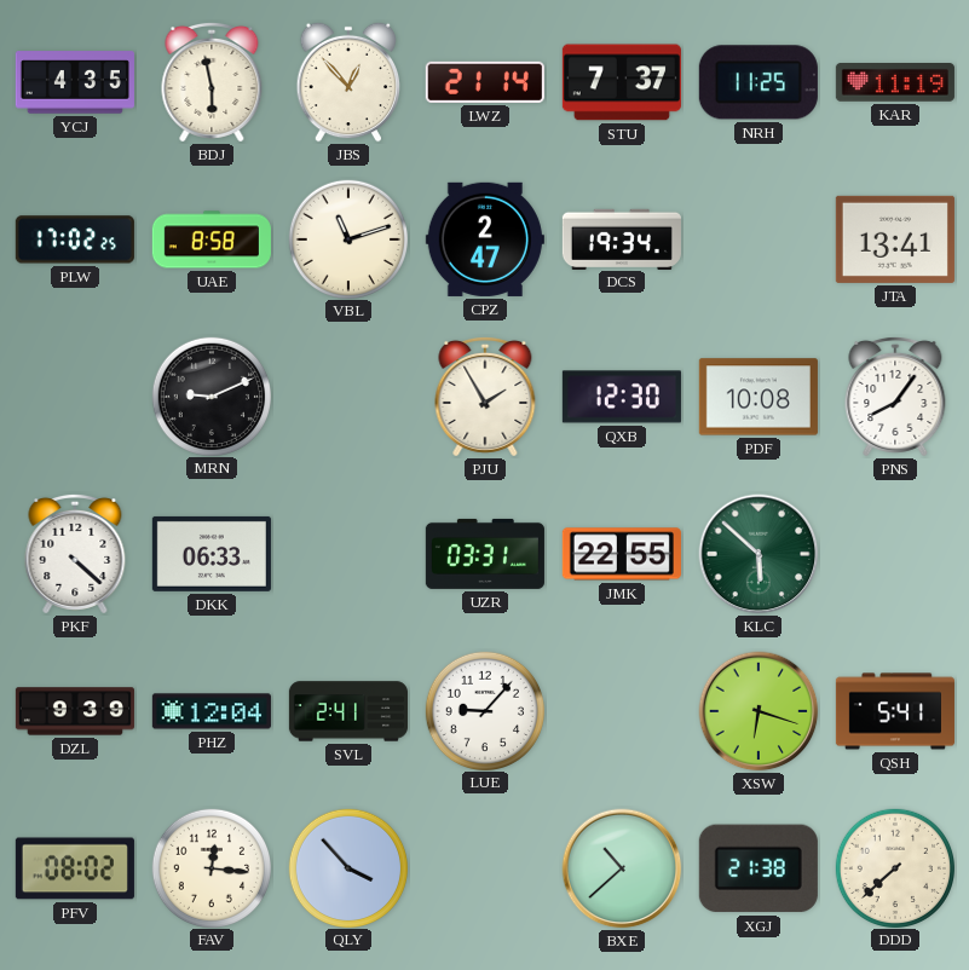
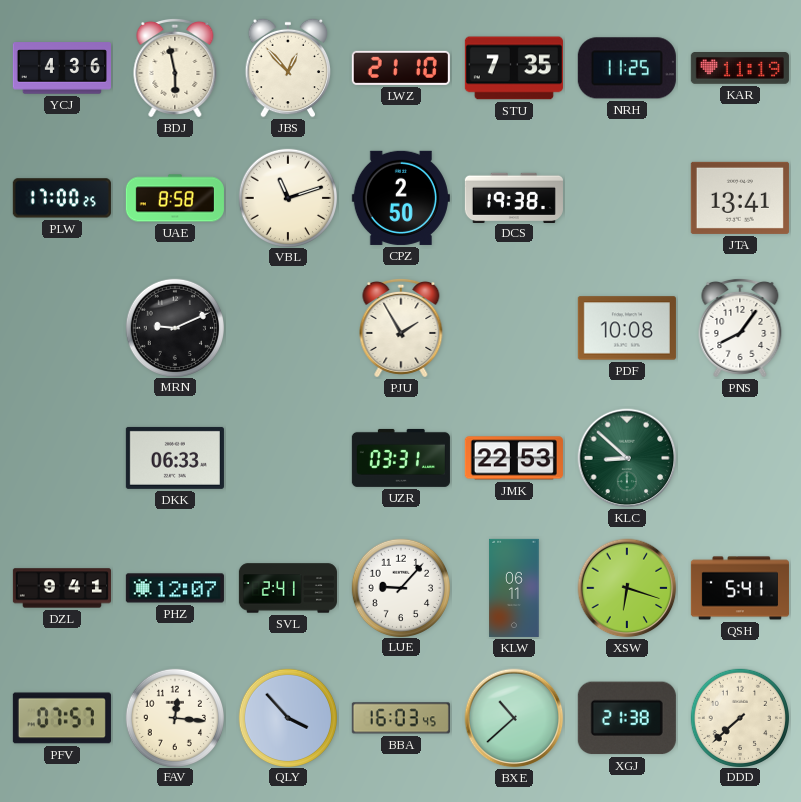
YCJ: 4:35 -> 4:36 (62, 68)
LWZ: 21:14 -> 21:10 (401, 68)
STU: 7:37 -> 7:35 (514, 68)
PLW: 17:02 -> 17:00 (62, 198)
CPZ: 2:47 -> 2:50 (401, 198)
DCS: 19:34 -> 19:38 (514, 197)
QXB: 12:30 -> none (622, 397)
PKF: 4:22 -> none (75, 554)
JMK: 22:55 -> 22:53 (514, 458)
KLC: 5:52 -> 8:52 (627, 458)
DZL: 9:39 -> 9:41 (62, 588)
PHZ: 12:04 -> 12:07 (175, 588)
KLW: none -> 06:11 (514, 588)
PFV: 08:02 -> 07:57 (62, 718)
BBA: none -> 16:03 (401, 718)
